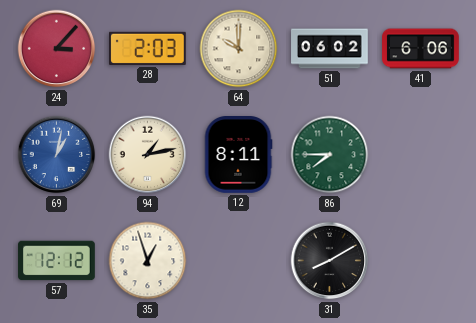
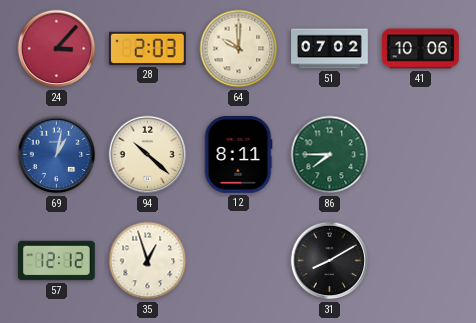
51: 06:02 -> 07:02 (330, 49)
41: 6:06 -> 10:06 (421, 49)
94: 1:13 -> 10:22 (148, 155)
